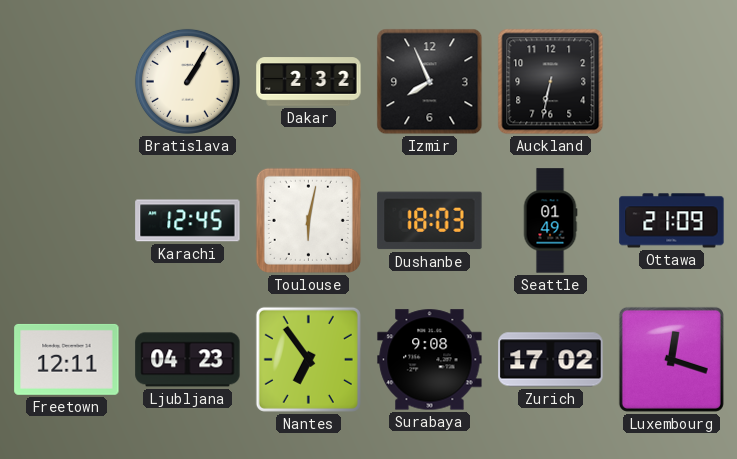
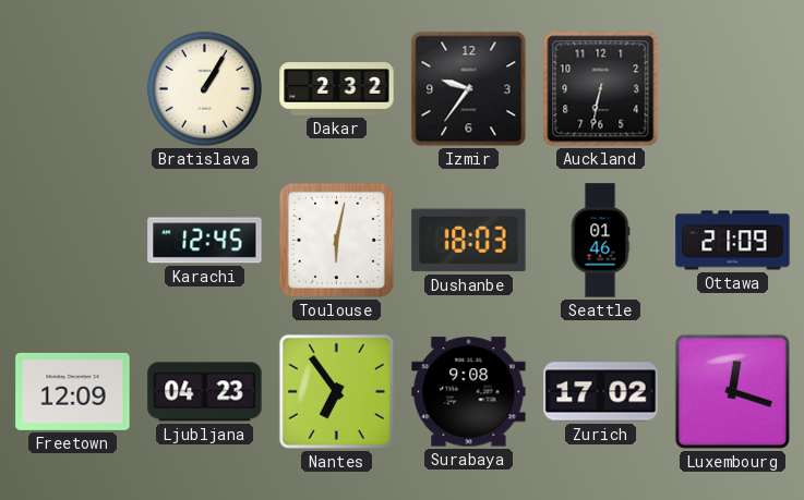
Izmir: 7:56 -> 9:36 (469, 89)
Seattle: 01:49 -> 01:46 (600, 241)
Freetown: 12:11 -> 12:09 (73, 391)
